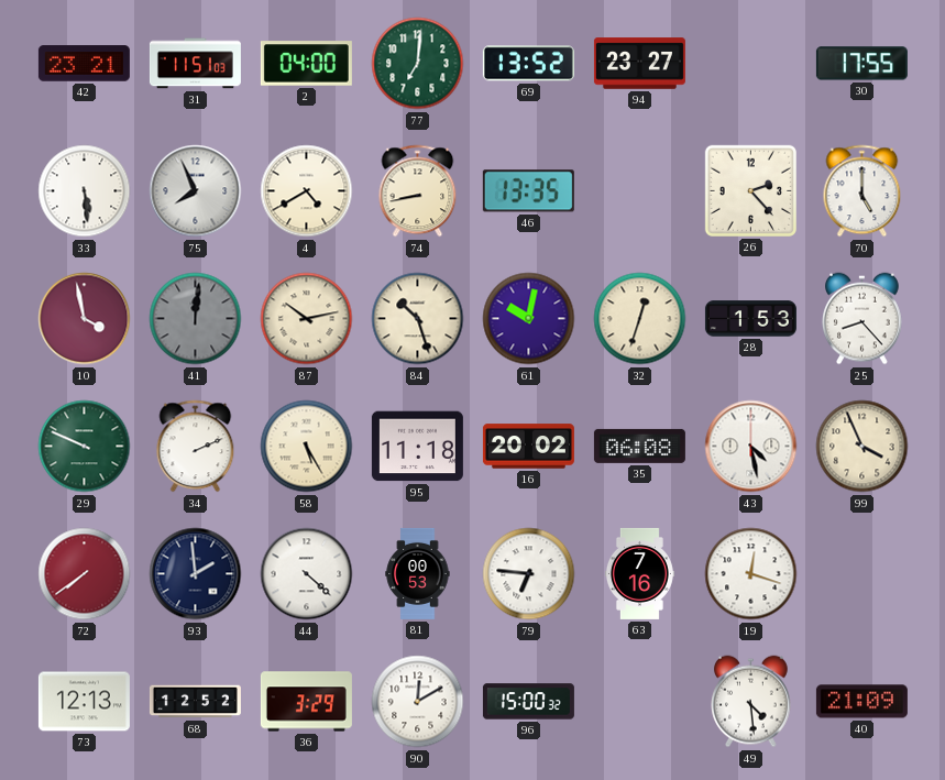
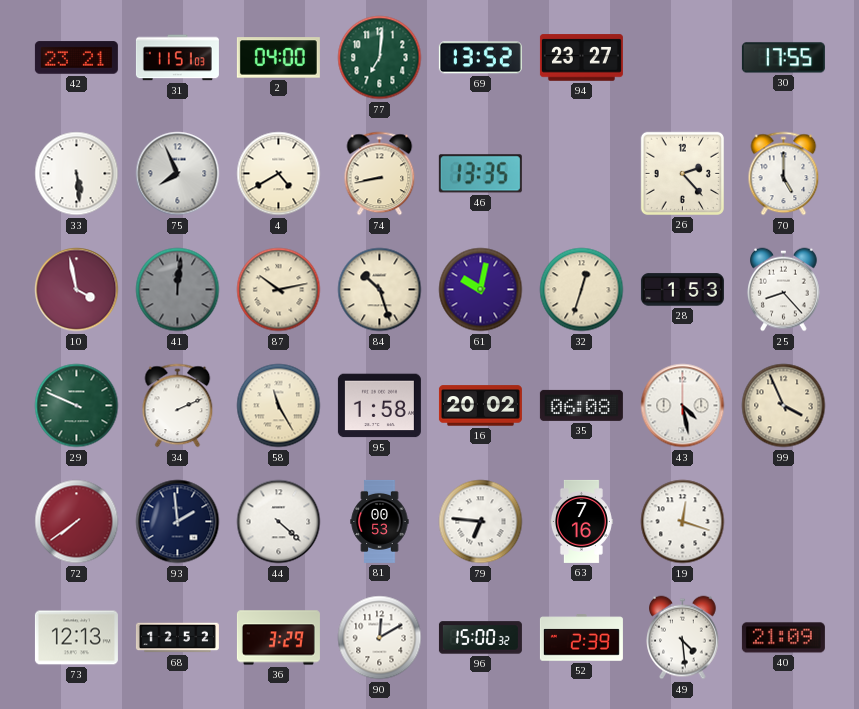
58: 5:25 -> 11:25 (279, 406)
95: 11:18 -> 1:58 (379, 406)
52: none -> 2:39 (581, 638)
